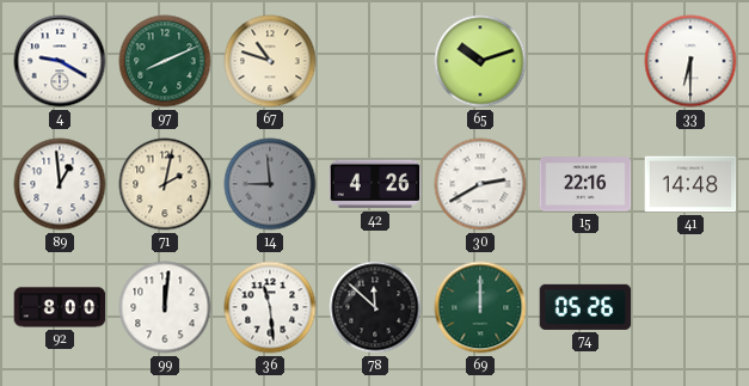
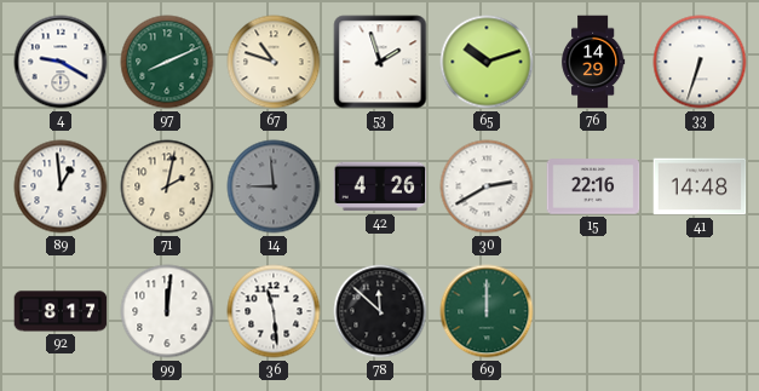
53: none -> 1:57 (380, 62)
76: none -> 14:29 (593, 62)
33: 6:30 -> 6:33 (700, 62)
92: 8:00 -> 8:17 (61, 311)
74: 05:26 -> none (585, 307)
